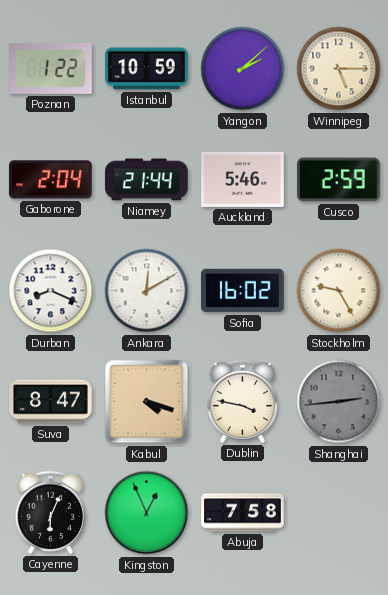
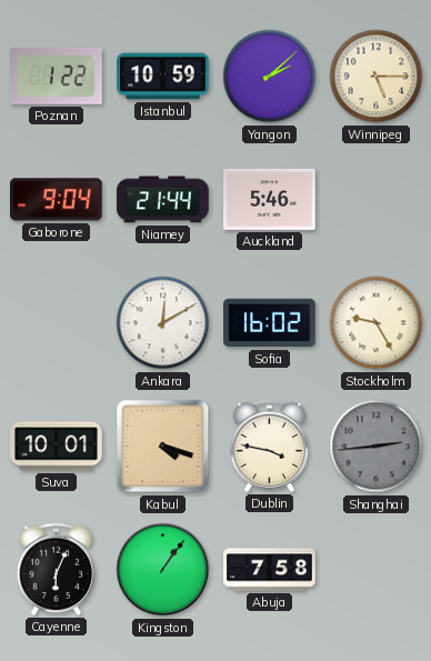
Gaborone: 2:04 -> 9:04 (57, 200)
Cusco: 2:59 -> none (339, 180)
Durban: 8:19 -> none (51, 291)
Suva: 8:47 -> 10:01 (57, 447)
Kingston: 12:56 -> 1:06 (163, 570)
